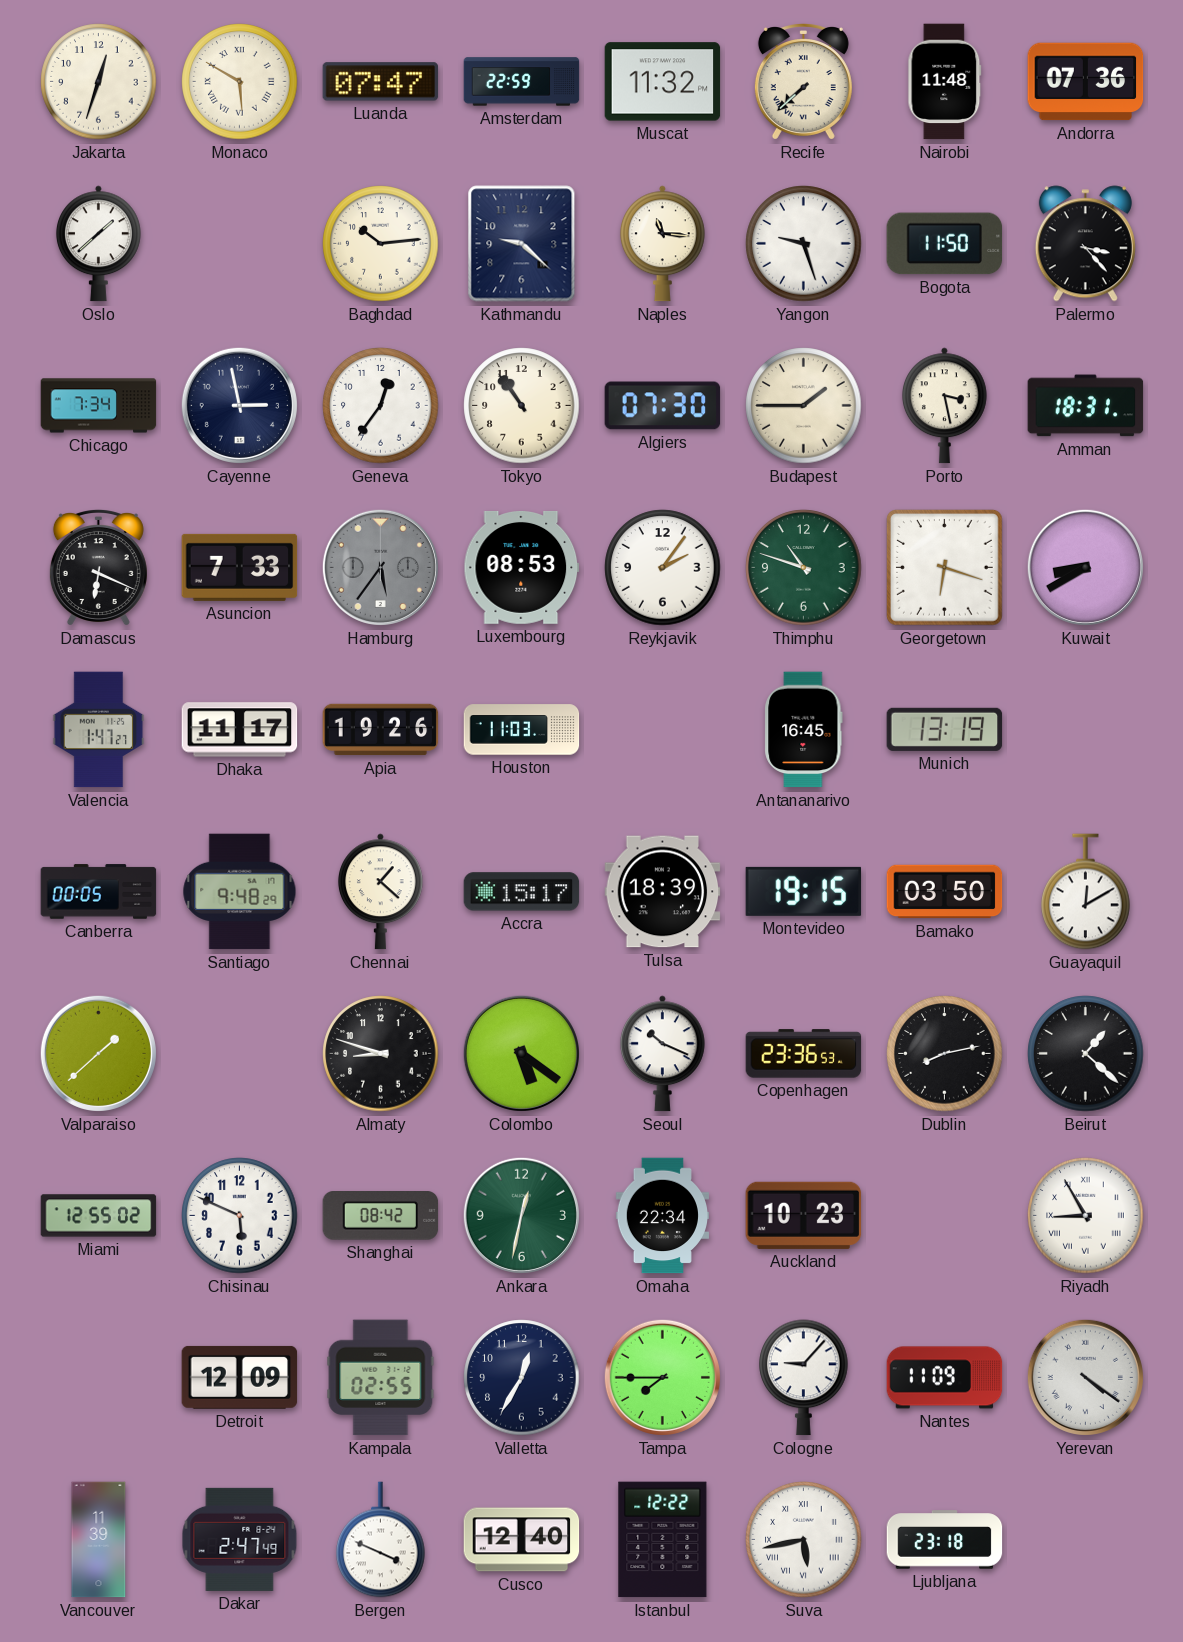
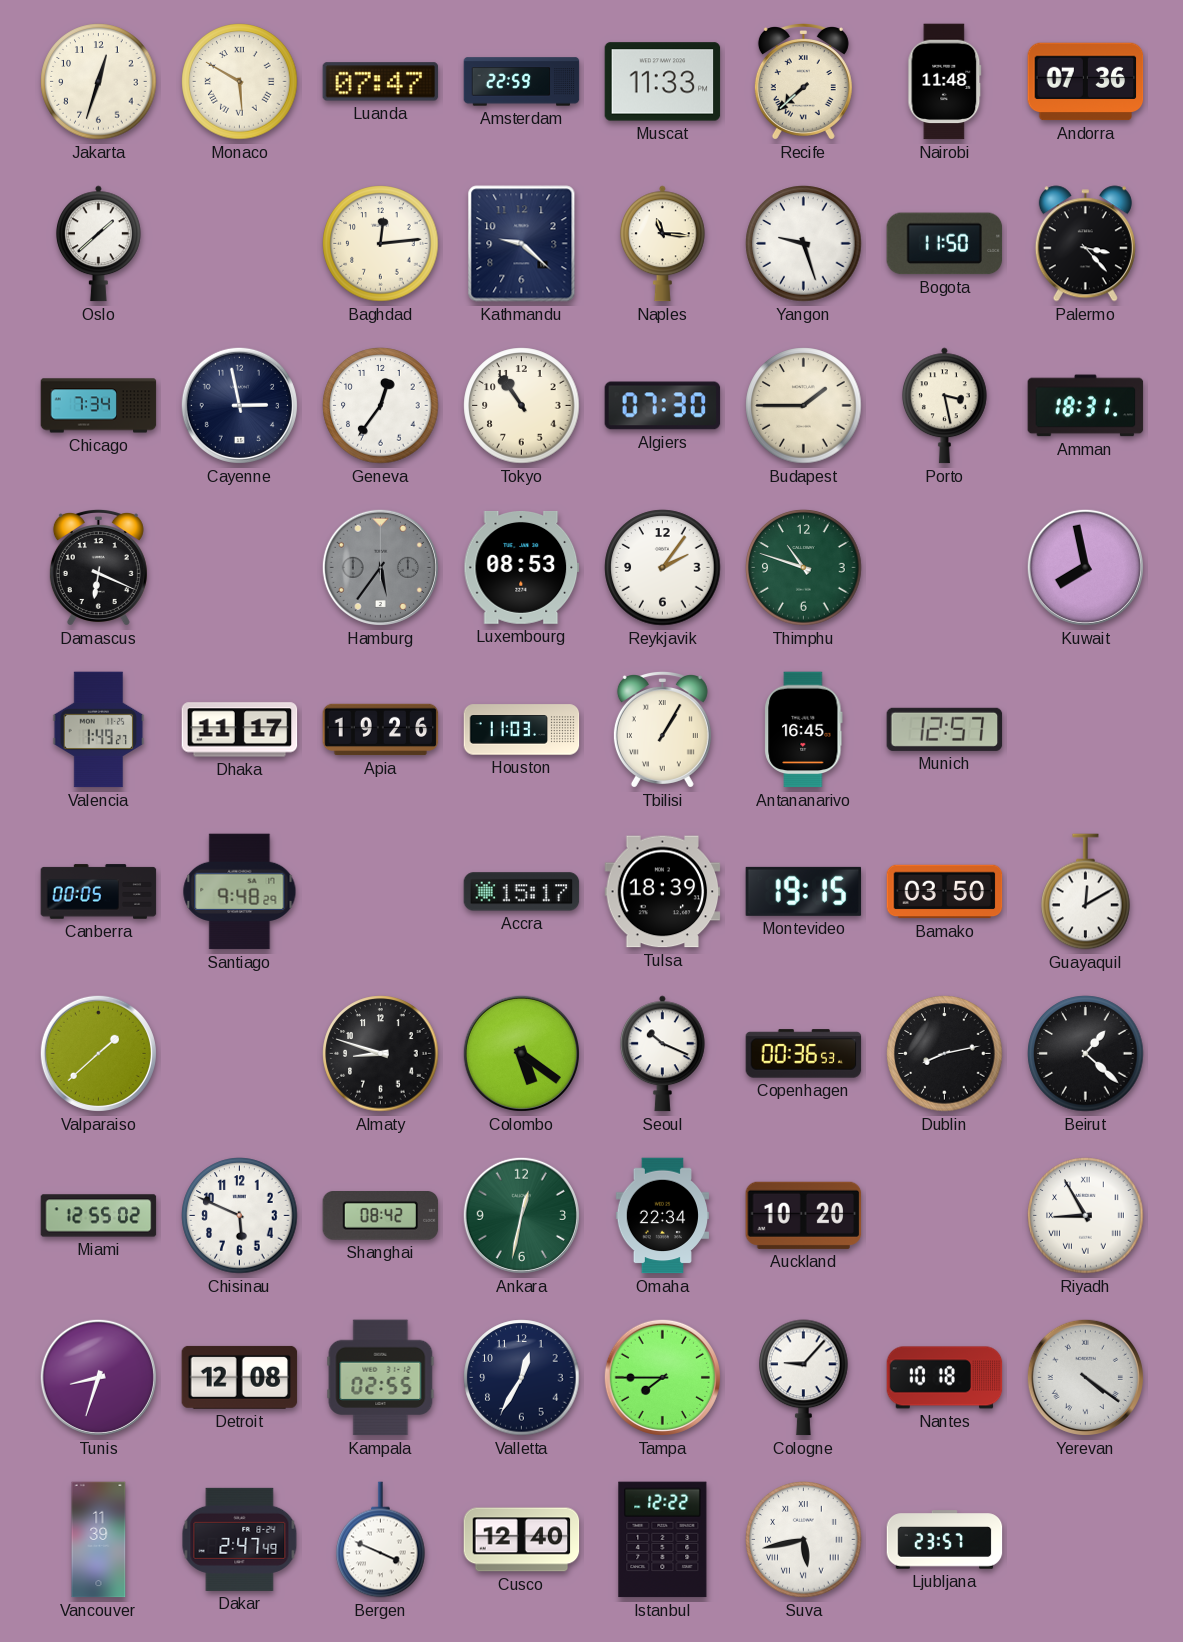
Muscat: 11:32 -> 11:33 (663, 82)
Baghdad: 10:14 -> 12:14 (381, 244)
Asuncion: 7:33 -> none (240, 567)
Georgetown: 6:18 -> none (944, 567)
Kuwait: 8:40 -> 7:58 (1085, 567)
Valencia: 1:47 -> 1:49 (99, 730)
Tbilisi: none -> 1:05 (662, 730)
Munich: 13:19 -> 12:57 (945, 729)
Chennai: 1:22 -> none (380, 892)
Copenhagen: 23:36 -> 00:36 (804, 1054)
Auckland: 10:23 -> 10:20 (804, 1215)
Tunis: none -> 8:33 (98, 1377)
Detroit: 12:09 -> 12:08 (240, 1377)
Nantes: 11:09 -> 10:18 (945, 1378)
Ljubljana: 23:18 -> 23:57 (945, 1540)
